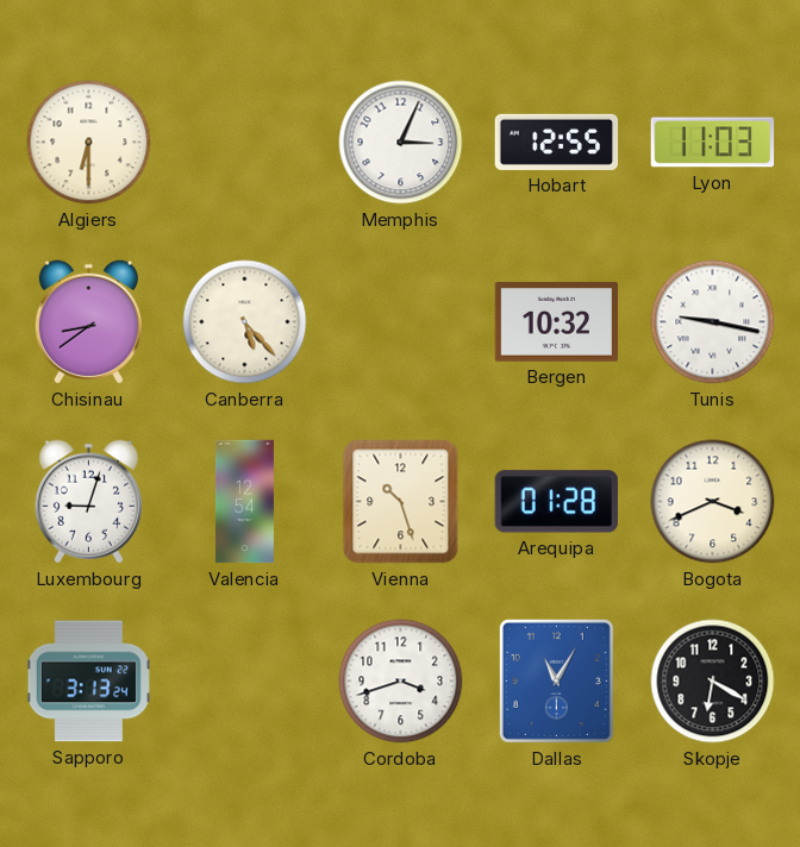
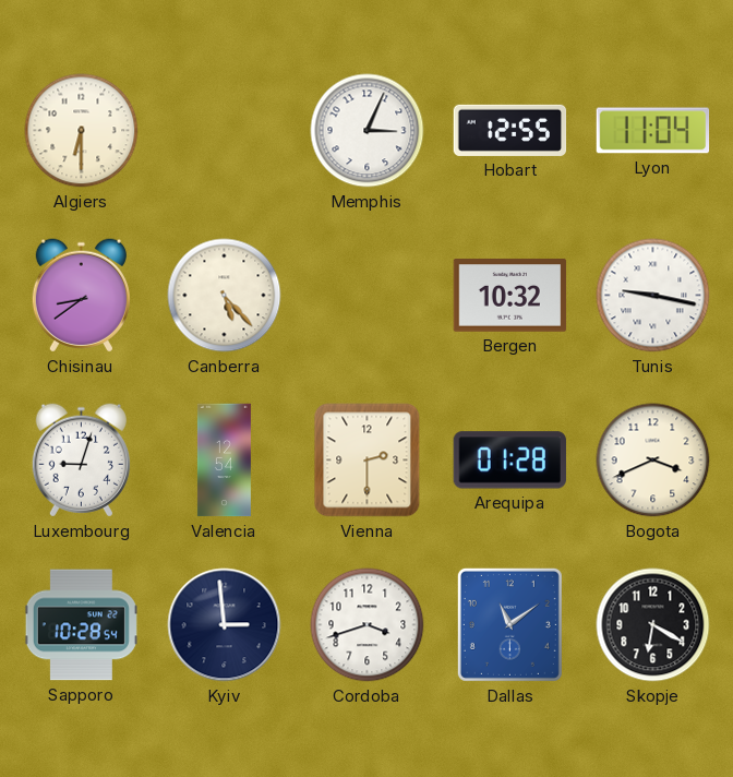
Lyon: 11:03 -> 11:04 (653, 131)
Vienna: 10:27 -> 2:30 (368, 461)
Sapporo: 3:13 -> 10:28 (81, 625)
Kyiv: none -> 2:59 (225, 625)
Dallas: 11:05 -> 11:09 (509, 624)
